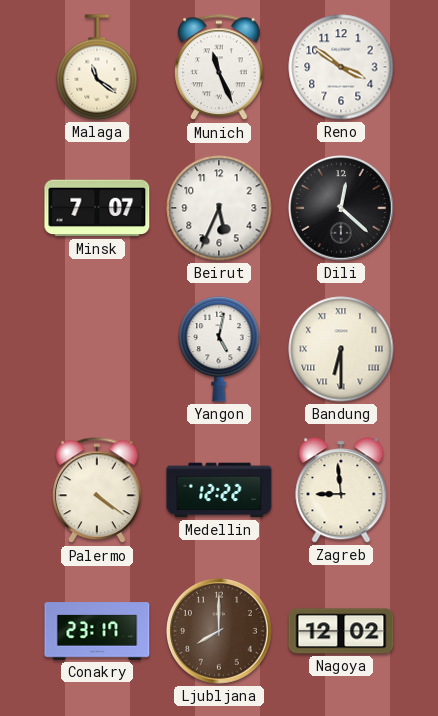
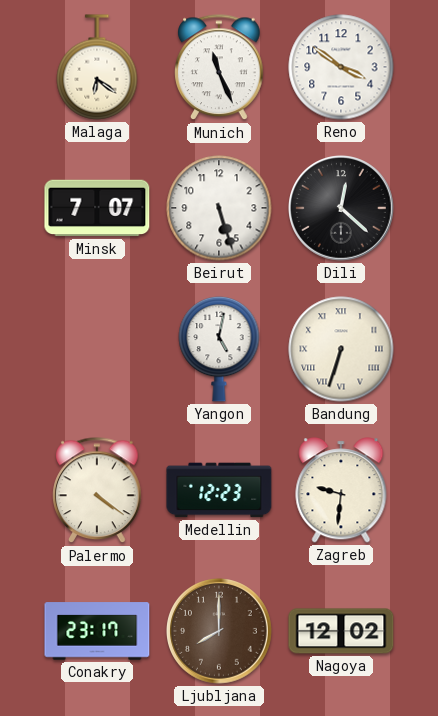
Malaga: 11:21 -> 6:21 (97, 67)
Beirut: 5:34 -> 5:27 (219, 208)
Bandung: 6:30 -> 6:33 (341, 349)
Medellin: 12:22 -> 12:23 (219, 490)
Zagreb: 8:59 -> 9:31 (341, 490)
